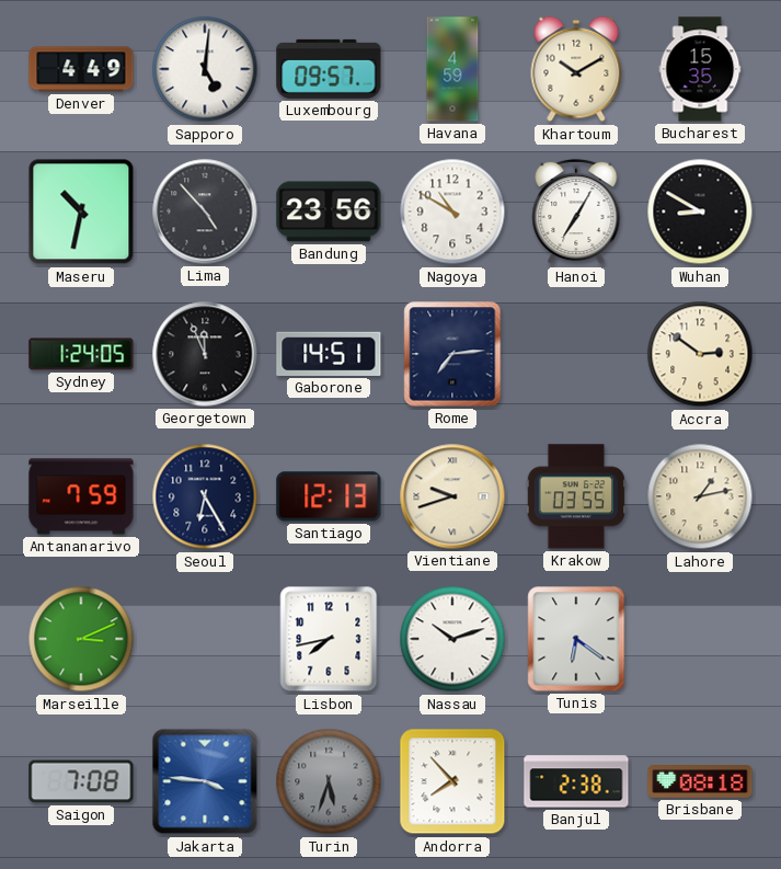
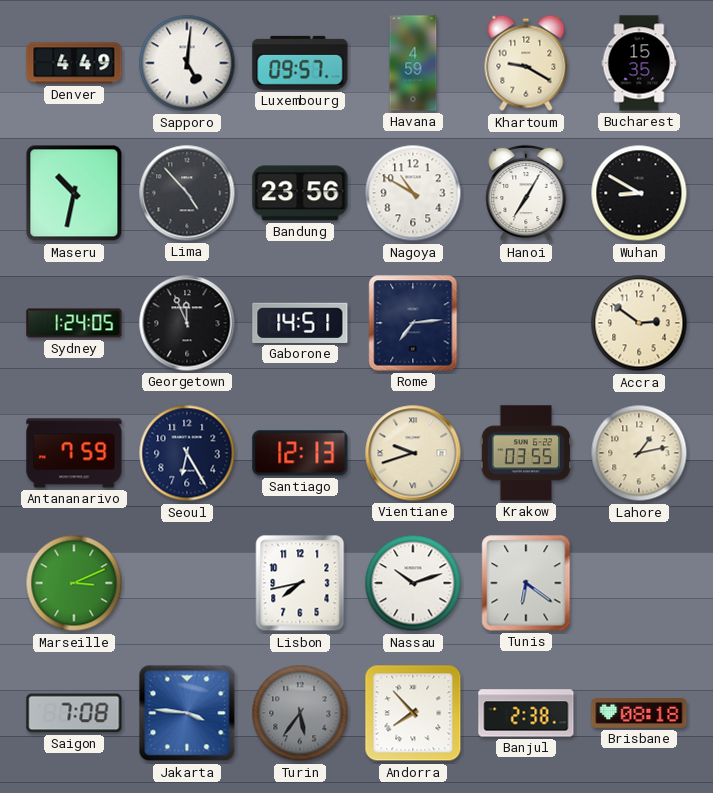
Khartoum: 10:10 -> 9:20 (526, 63)
Turin: 5:33 -> 5:36 (300, 713)
